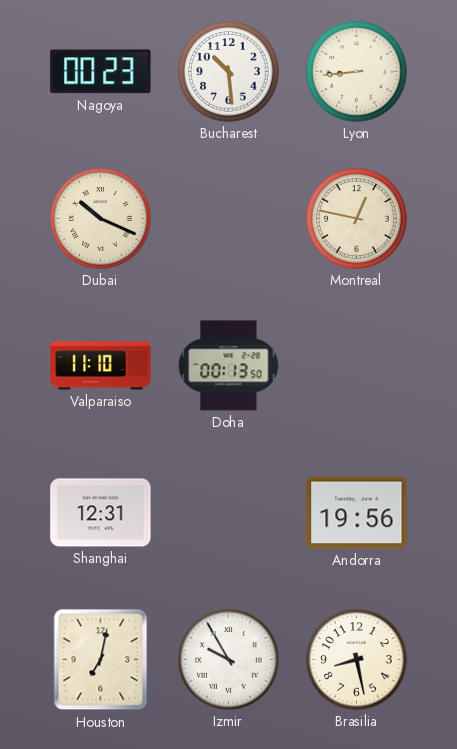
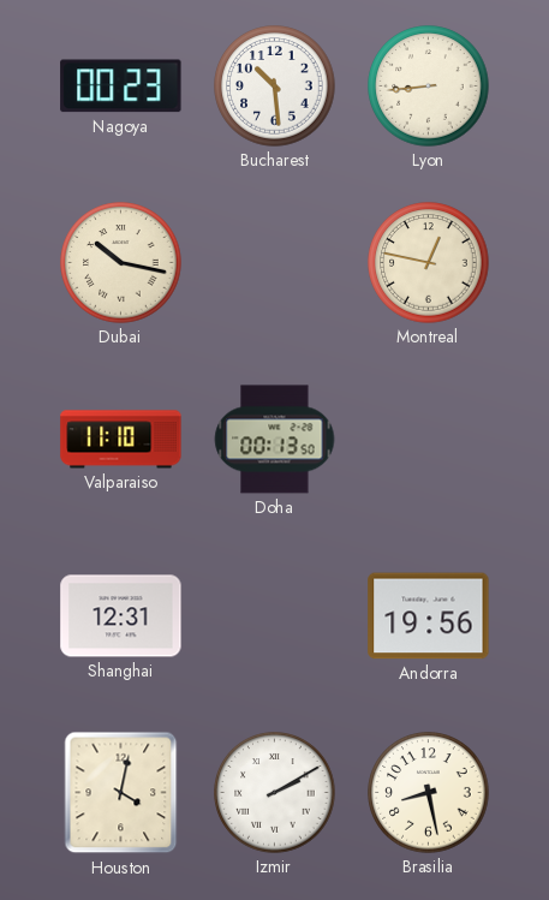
Dubai: 10:19 -> 10:17 (121, 263)
Houston: 7:02 -> 4:02 (121, 793)
Izmir: 9:55 -> 2:10 (275, 793)
